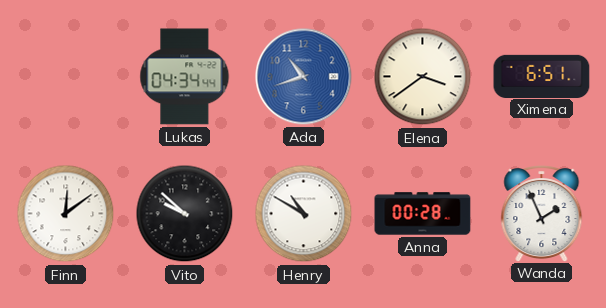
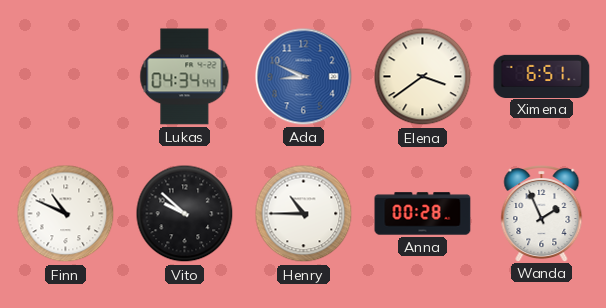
Ada: 10:42 -> 8:49 (304, 77)
Finn: 12:09 -> 10:49 (66, 214)
Henry: 10:50 -> 10:45 (304, 214)
